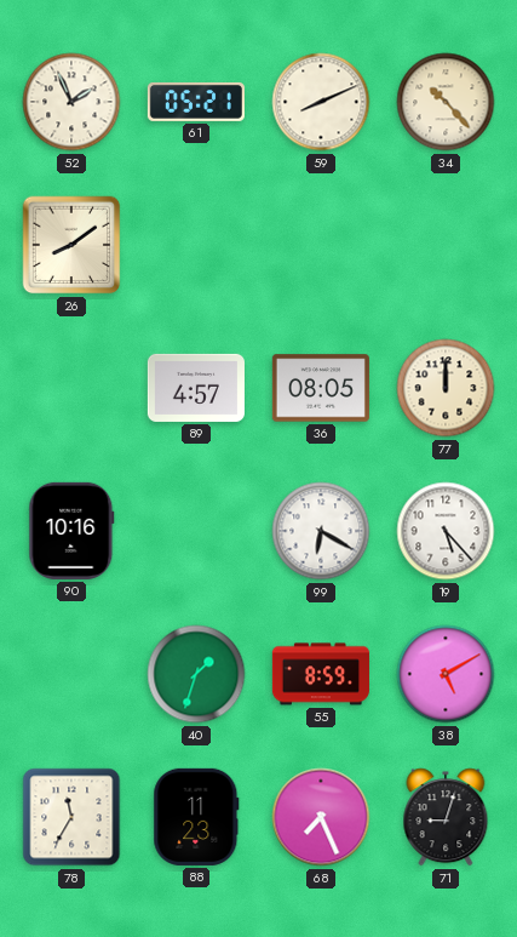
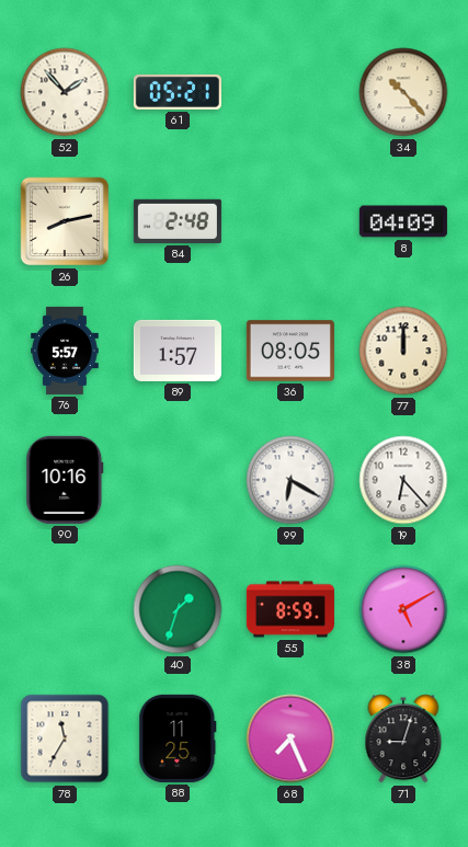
52: 1:56 -> 1:53 (65, 92)
59: 8:11 -> none (321, 102)
26: 8:09 -> 8:13 (65, 221)
84: none -> 2:48 (178, 221)
8: none -> 04:09 (403, 221)
76: none -> 5:57 (65, 351)
89: 4:57 -> 1:57 (178, 351)
19: 5:23 -> 6:23 (403, 480)
88: 11:23 -> 11:25 (178, 739)
